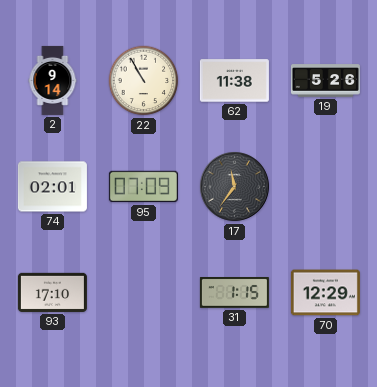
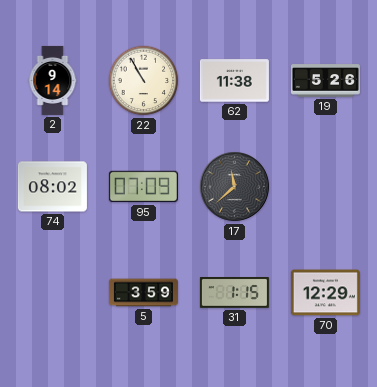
74: 02:01 -> 08:02 (52, 187)
17: 11:36 -> 11:38 (235, 187)
93: 17:10 -> none (52, 292)
5: none -> 3:59 (143, 293)
